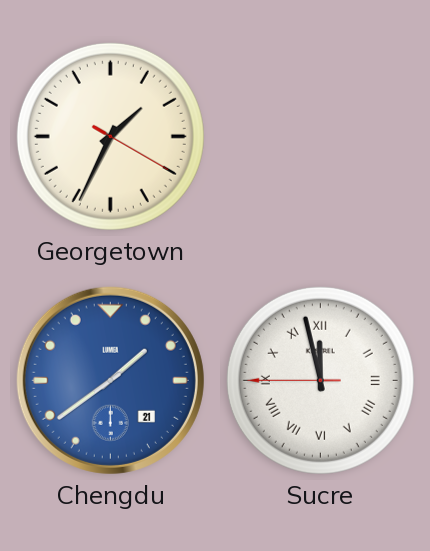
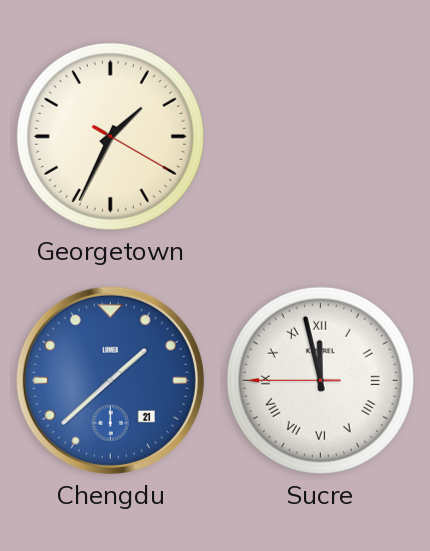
Chengdu: 1:39 -> 1:38 (110, 380)
